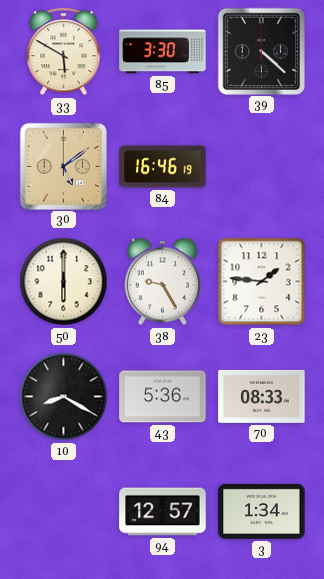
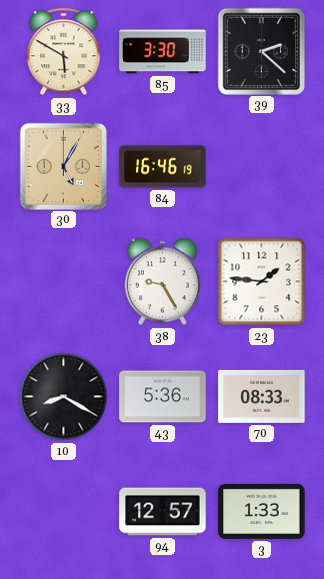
39: 4:22 -> 2:22 (261, 51)
30: 5:09 -> 5:05 (63, 166)
50: 6:00 -> none (64, 282)
3: 1:34 -> 1:33 (262, 511)
